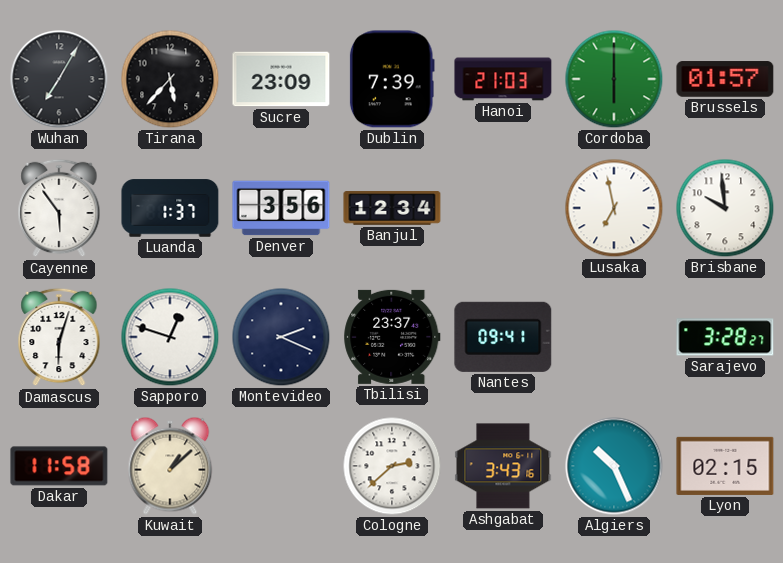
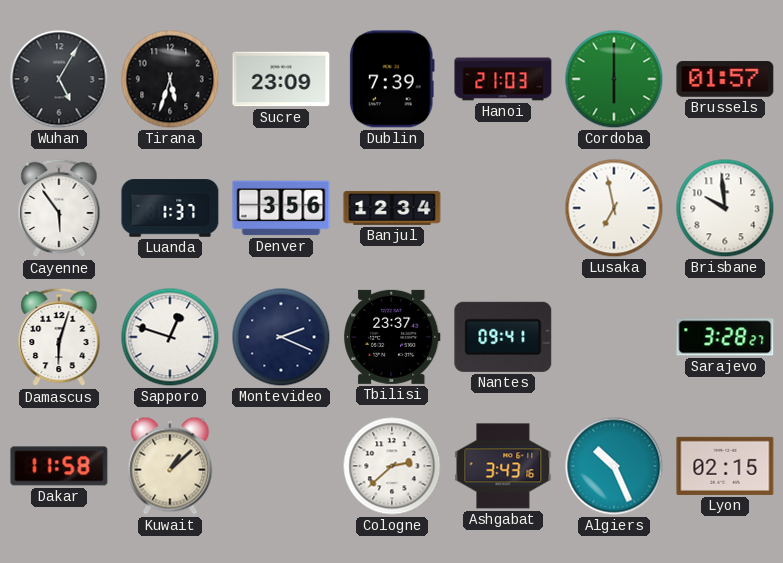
Wuhan: 7:05 -> 5:05 (59, 79)
Tirana: 5:37 -> 5:33 (170, 79)
